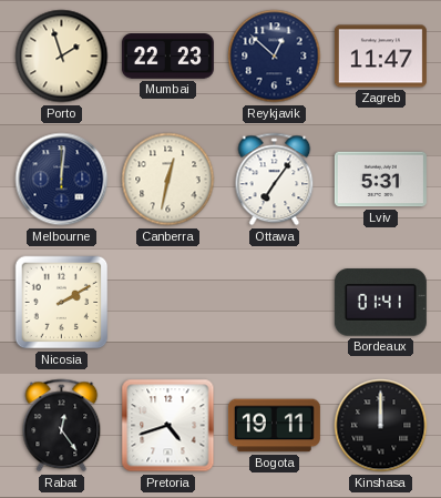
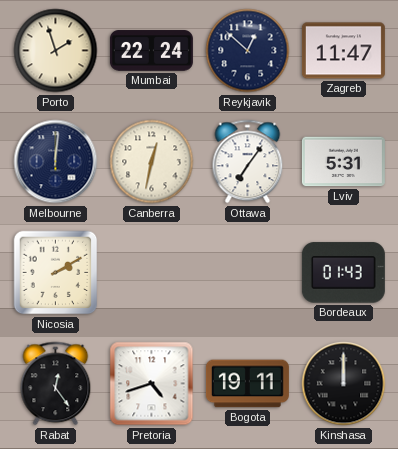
Mumbai: 22:23 -> 22:24 (151, 51)
Bordeaux: 01:41 -> 01:43 (343, 273)
